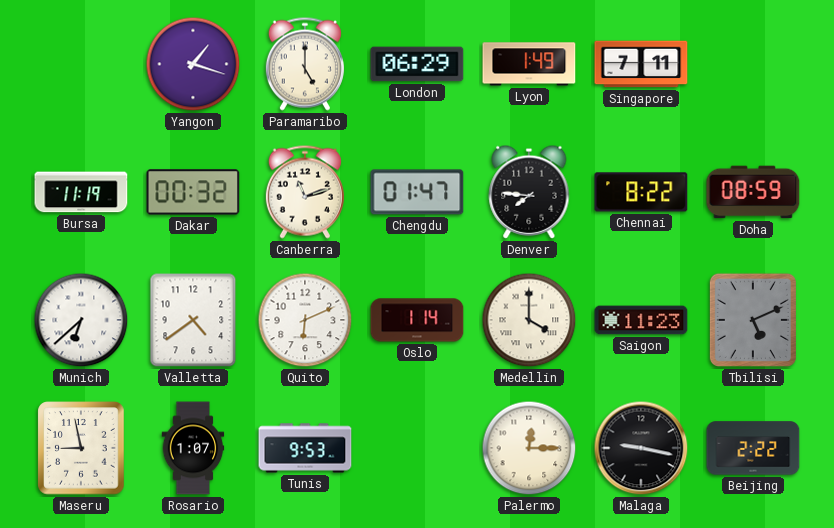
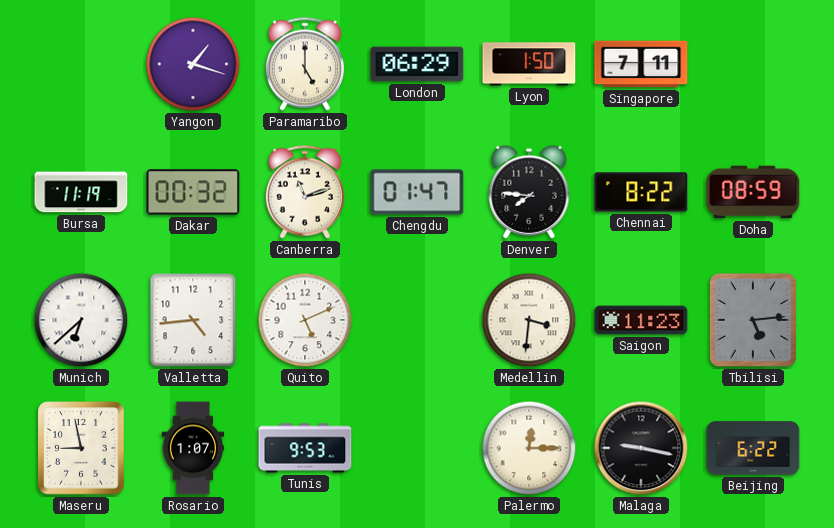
Lyon: 1:49 -> 1:50 (529, 64)
Valletta: 4:39 -> 4:44 (193, 320)
Quito: 6:11 -> 5:11 (305, 320)
Oslo: 1:14 -> none (417, 320)
Medellin: 4:00 -> 3:31 (529, 320)
Tbilisi: 5:11 -> 5:14 (753, 320)
Beijing: 2:22 -> 6:22 (753, 448)
